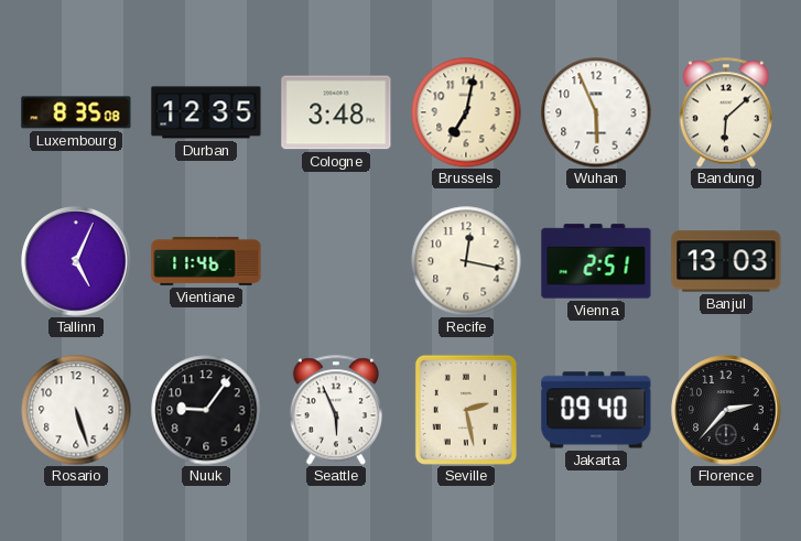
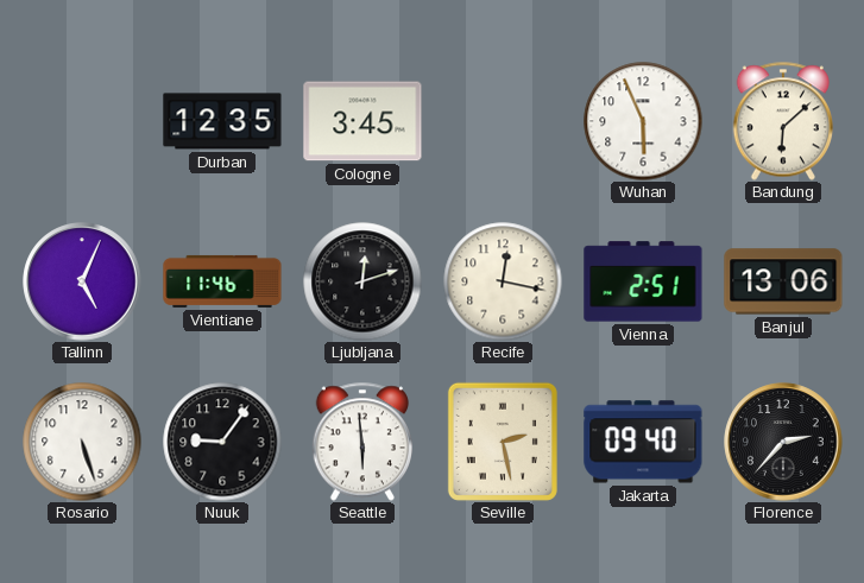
Luxembourg: 8:35 -> none (76, 112)
Cologne: 3:48 -> 3:45 (362, 121)
Brussels: 7:02 -> none (466, 112)
Ljubljana: none -> 12:12 (362, 281)
Banjul: 13:03 -> 13:06 (783, 281)
Seattle: 5:56 -> 5:59 (361, 442)
